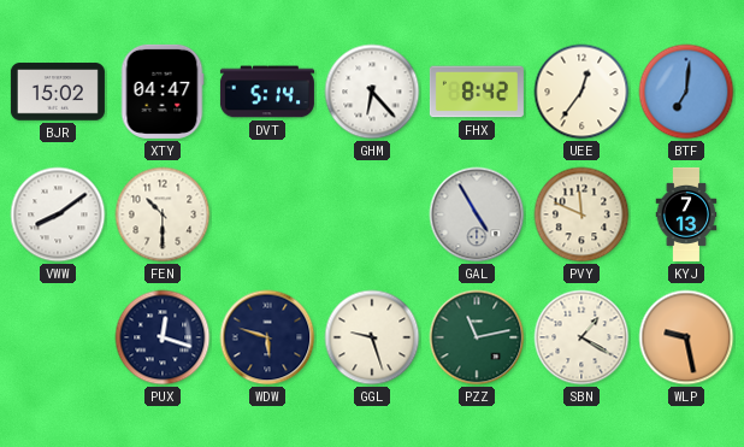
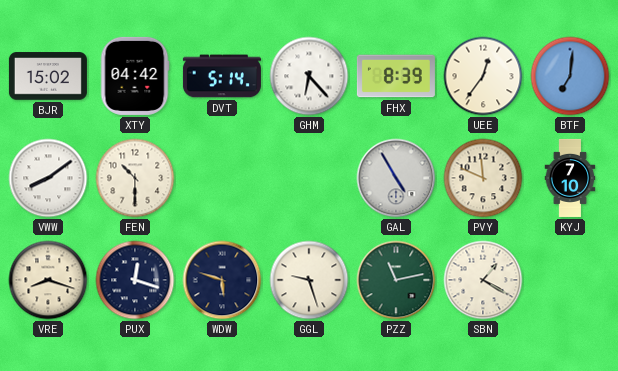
XTY: 04:47 -> 04:42 (135, 76)
FHX: 8:42 -> 8:39 (396, 76)
KYJ: 7:13 -> 7:10 (570, 178)
VRE: none -> 8:18 (48, 280)
WLP: 9:28 -> none (686, 337)
